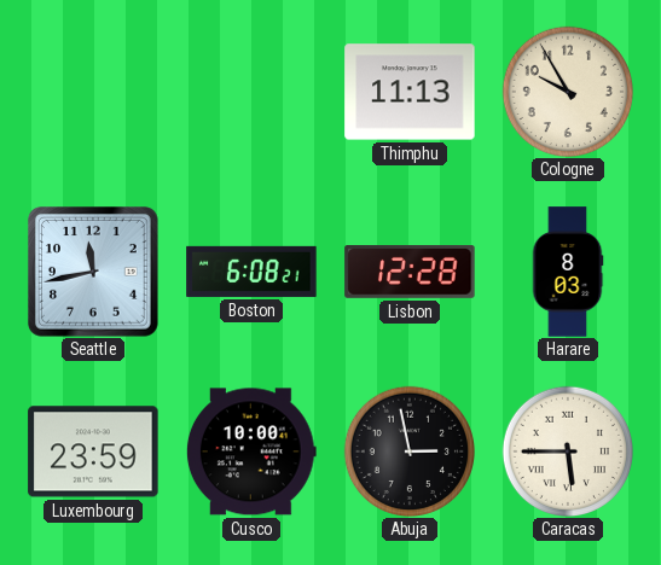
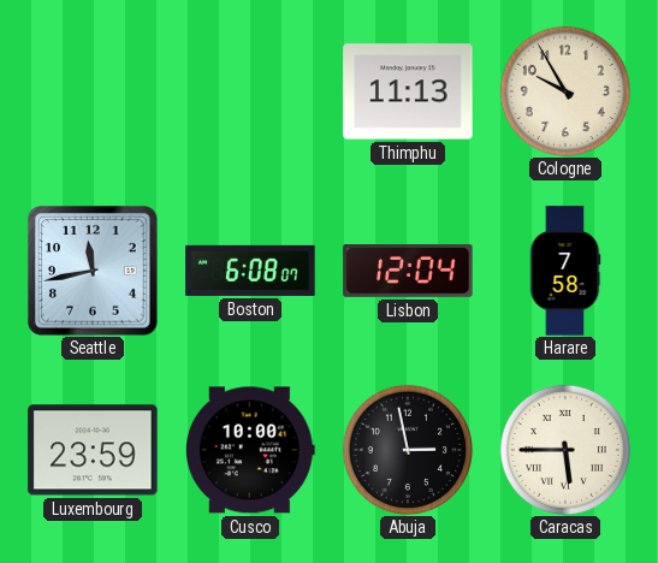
Boston: 6:08:21 -> 6:08:07 (250, 271)
Lisbon: 12:28 -> 12:04 (408, 272)
Harare: 8:03 -> 7:58 (565, 271)
